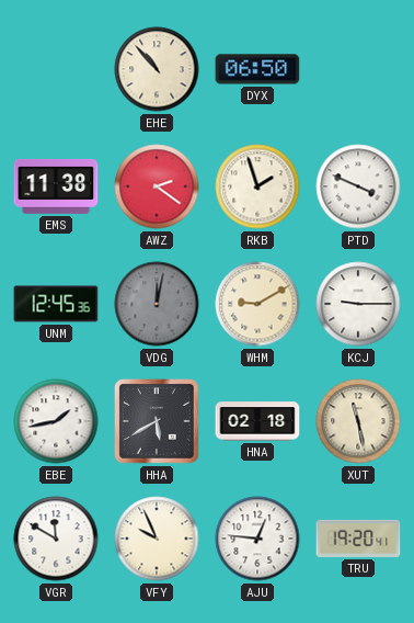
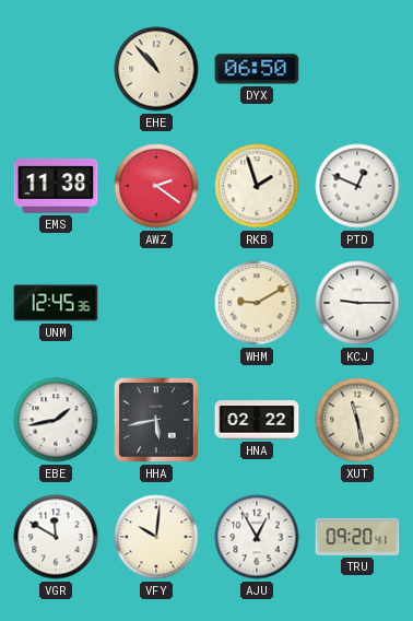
PTD: 3:49 -> 12:49 (357, 186)
VDG: 12:02 -> none (157, 304)
HHA: 5:40 -> 5:43 (157, 421)
HNA: 02:18 -> 02:22 (257, 420)
VFY: 9:56 -> 10:01 (156, 537)
AJU: 12:46 -> 12:55 (257, 537)
TRU: 19:20 -> 09:20 (357, 537)
